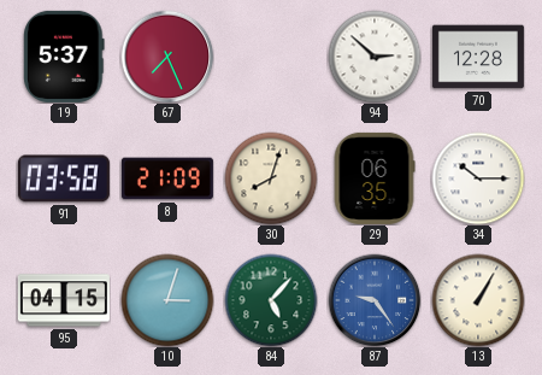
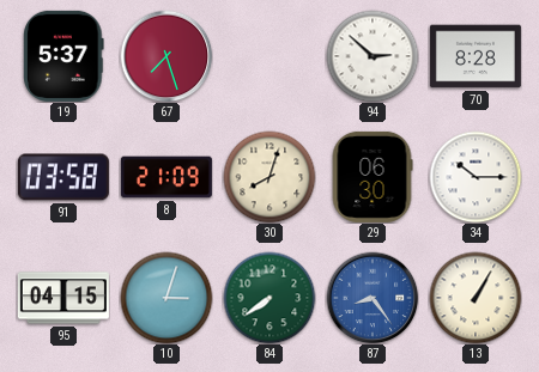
67: 7:26 -> 7:27 (166, 56)
70: 12:28 -> 8:28 (476, 56)
29: 06:35 -> 06:30 (373, 177)
84: 5:07 -> 7:39 (269, 298)
87: 9:24 -> 8:24 (373, 298)
